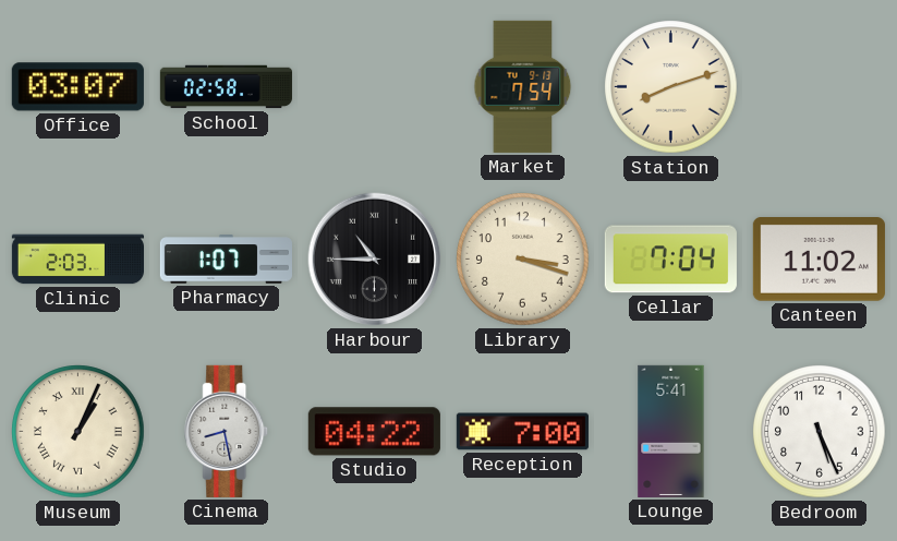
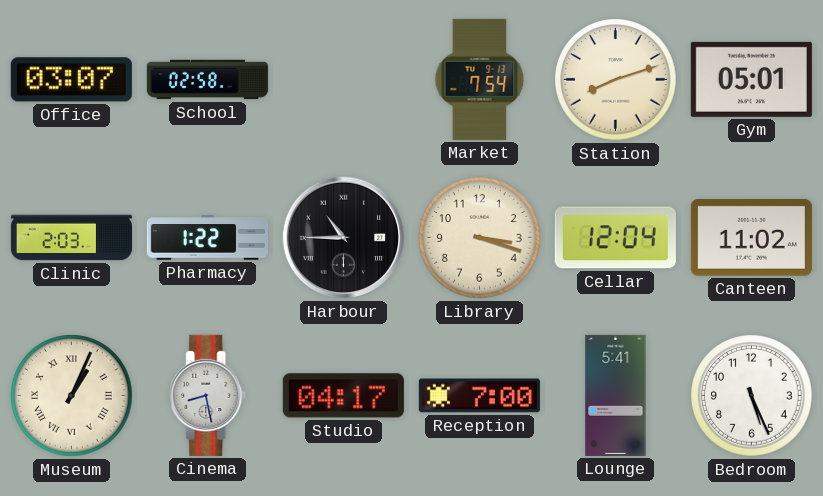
Gym: none -> 05:01 (751, 79)
Pharmacy: 1:07 -> 1:22 (207, 238)
Cellar: 7:04 -> 12:04 (615, 238)
Studio: 04:22 -> 04:17 (343, 396)
